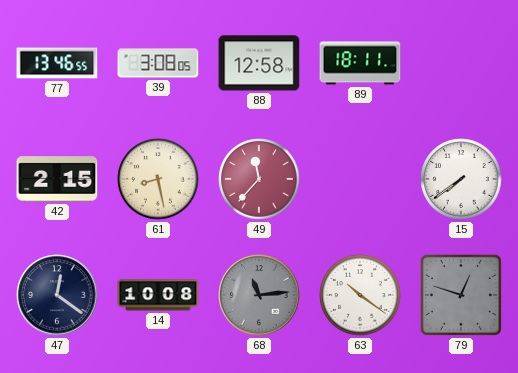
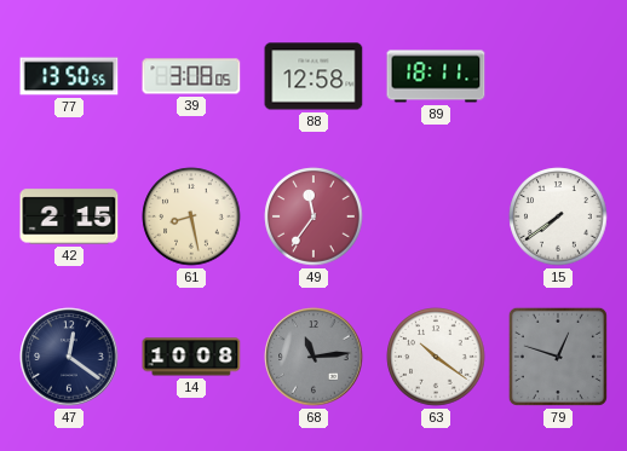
77: 13:46 -> 13:50 (69, 76)
49: 11:37 -> 11:36 (313, 216)
